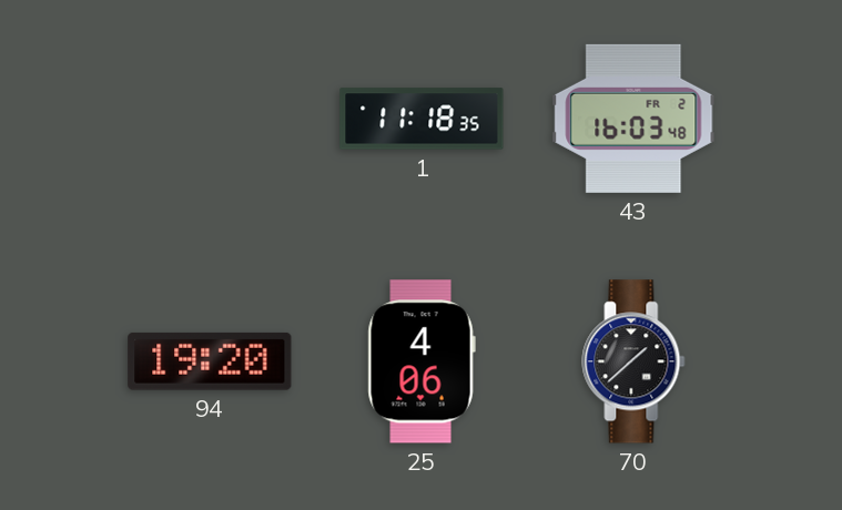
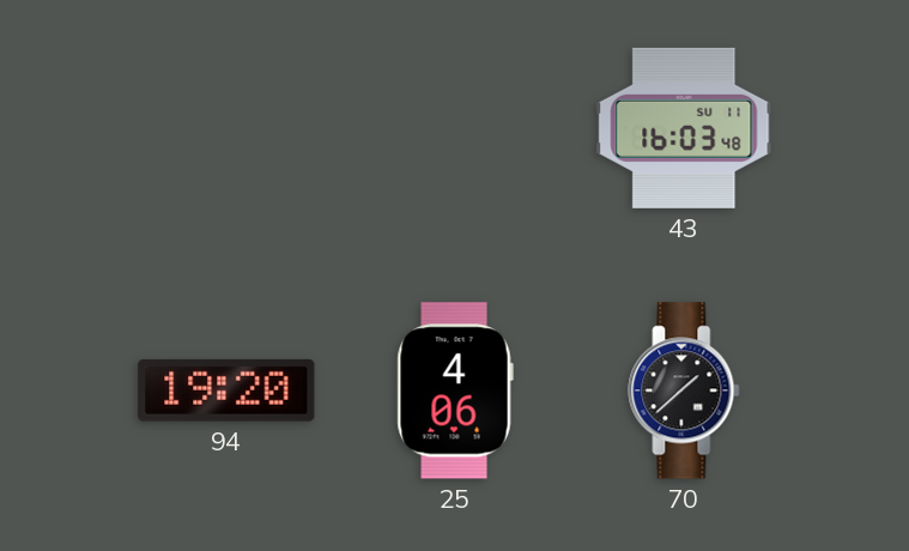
1: 11:18 -> none (422, 119)
43 date: FR 2 -> SU 11 (684, 128)
